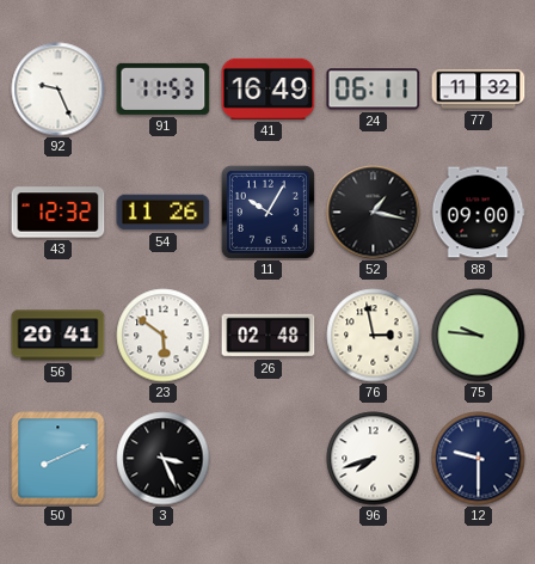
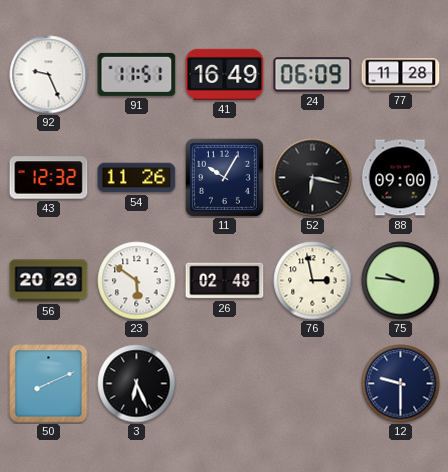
91: 11:53 -> 11:51 (137, 74)
24: 06:11 -> 06:09 (313, 75)
77: 11:32 -> 11:28 (401, 75)
52: 1:17 -> 6:17 (313, 178)
56: 20:41 -> 20:29 (49, 281)
3: 3:26 -> 6:26 (137, 384)
96: 7:42 -> none (374, 459)
